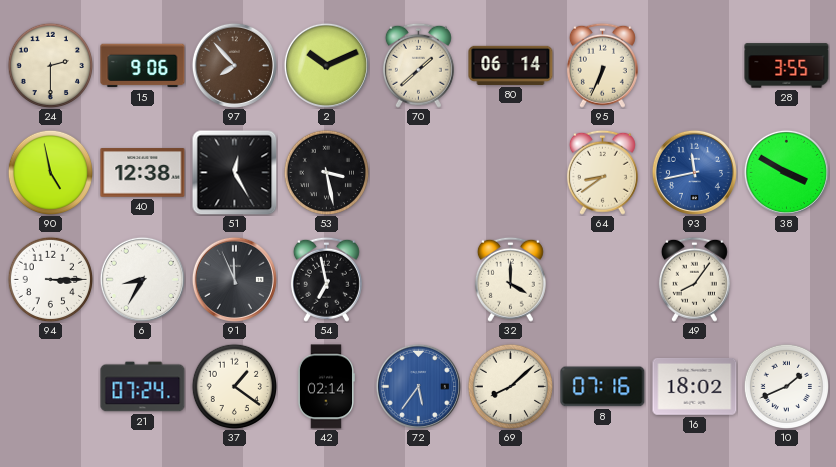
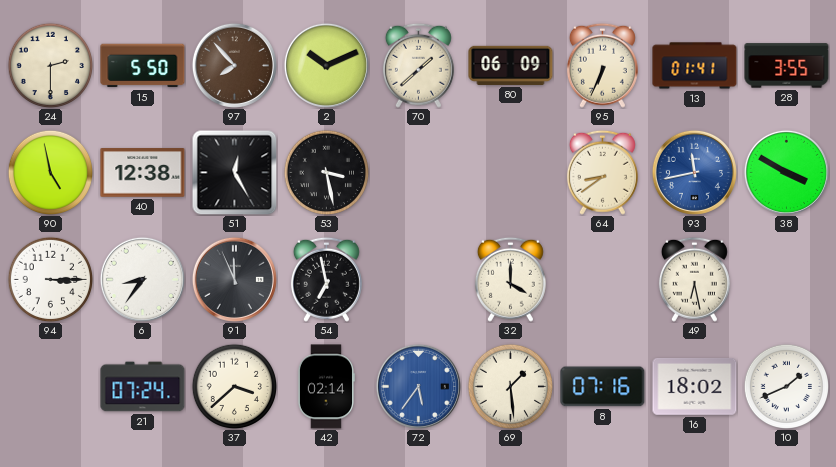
15: 9:06 -> 5:50 (143, 66)
80: 06:14 -> 06:09 (511, 65)
13: none -> 01:41 (695, 66)
6: 8:35 -> 8:36 (142, 279)
49: 8:06 -> 6:28 (694, 279)
37: 1:21 -> 3:38 (234, 386)
69: 8:08 -> 1:29 (510, 386)
